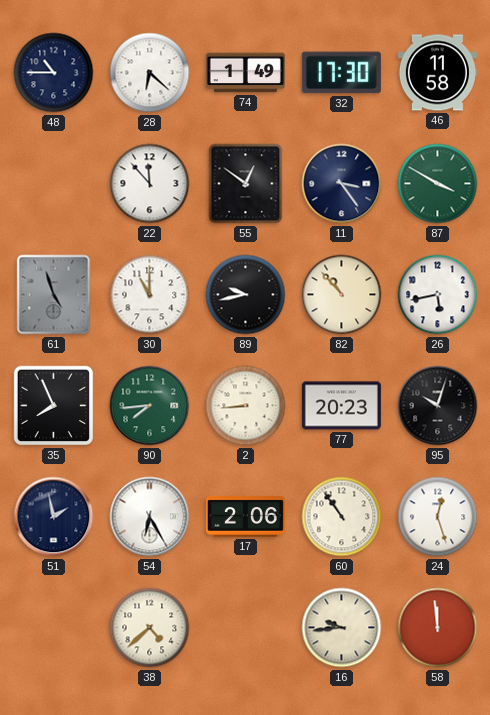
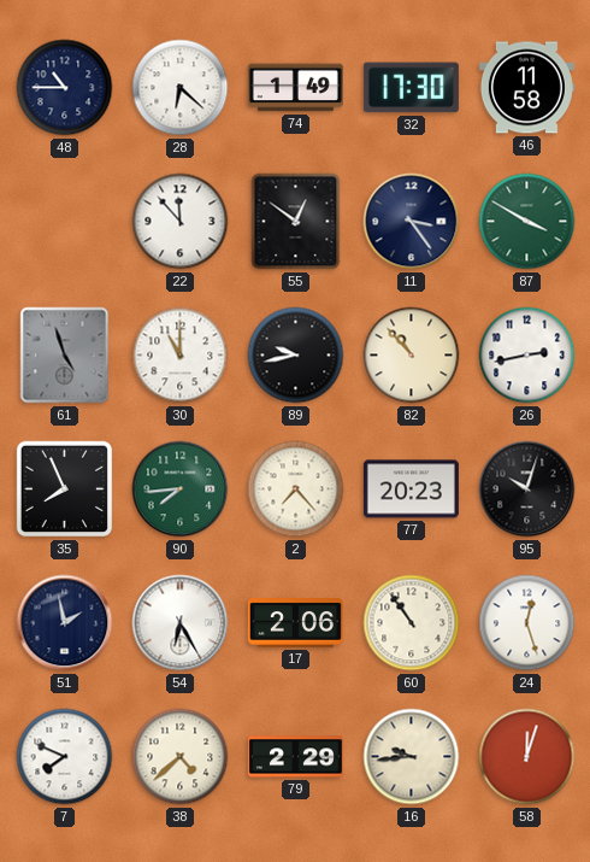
26: 5:43 -> 2:43 (527, 356)
2: 8:44 -> 7:23 (296, 489)
7: none -> 7:49 (65, 757)
79: none -> 2:29 (295, 757)
58: 11:59 -> 12:03 (527, 757)
